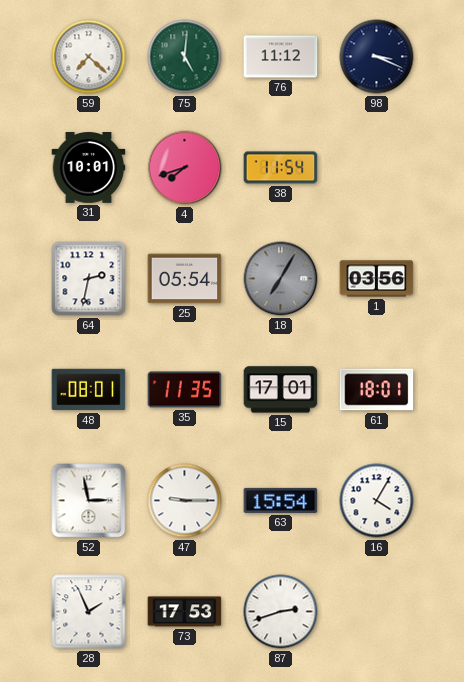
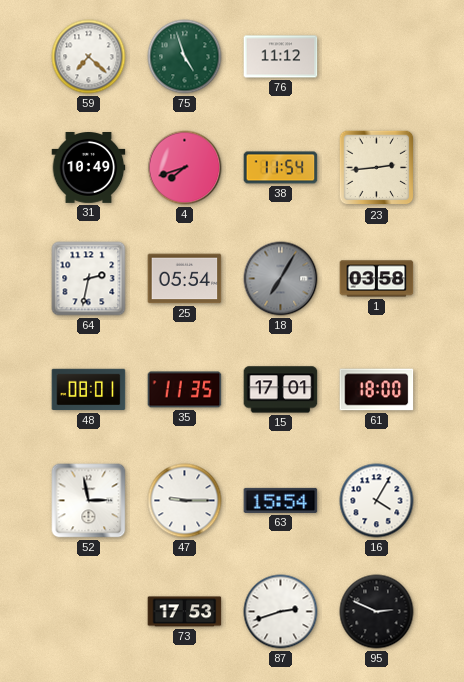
75: 5:01 -> 4:57 (185, 57)
98: 3:19 -> none (377, 57)
31: 10:01 -> 10:49 (89, 168)
23: none -> 2:44 (377, 168)
1: 03:56 -> 03:58 (377, 279)
61: 18:01 -> 18:00 (377, 390)
28: 1:56 -> none (89, 612)
95: none -> 2:49 (377, 612)
